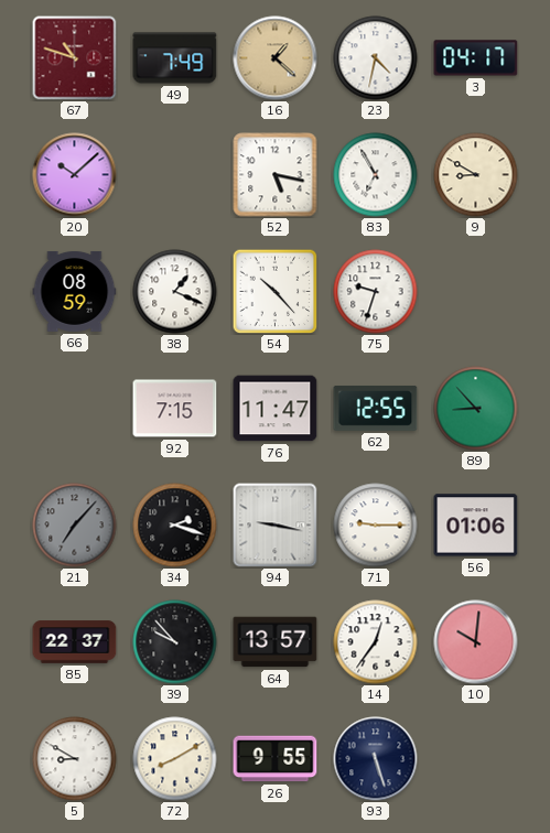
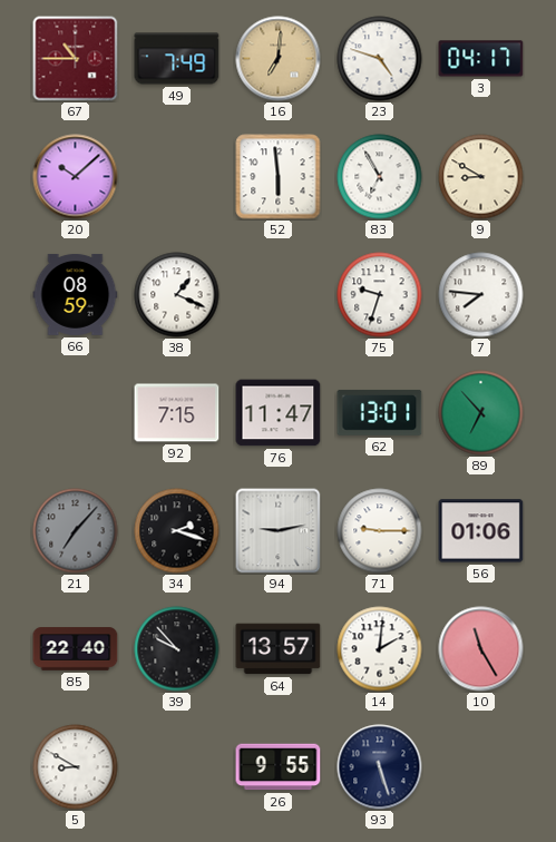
67: 10:48 -> 10:45 (76, 59)
16: 1:22 -> 7:01 (279, 59)
23: 4:32 -> 4:48 (380, 59)
52: 5:17 -> 5:59 (279, 177)
54: 10:23 -> none (274, 291)
7: none -> 7:46 (481, 295)
62: 12:55 -> 13:01 (380, 412)
89: 8:53 -> 6:53 (481, 413)
94: 9:17 -> 9:13 (279, 531)
85: 22:37 -> 22:40 (76, 649)
14: 12:36 -> 2:01 (380, 649)
10: 10:01 -> 11:25 (481, 649)
72: 8:10 -> none (175, 759)
